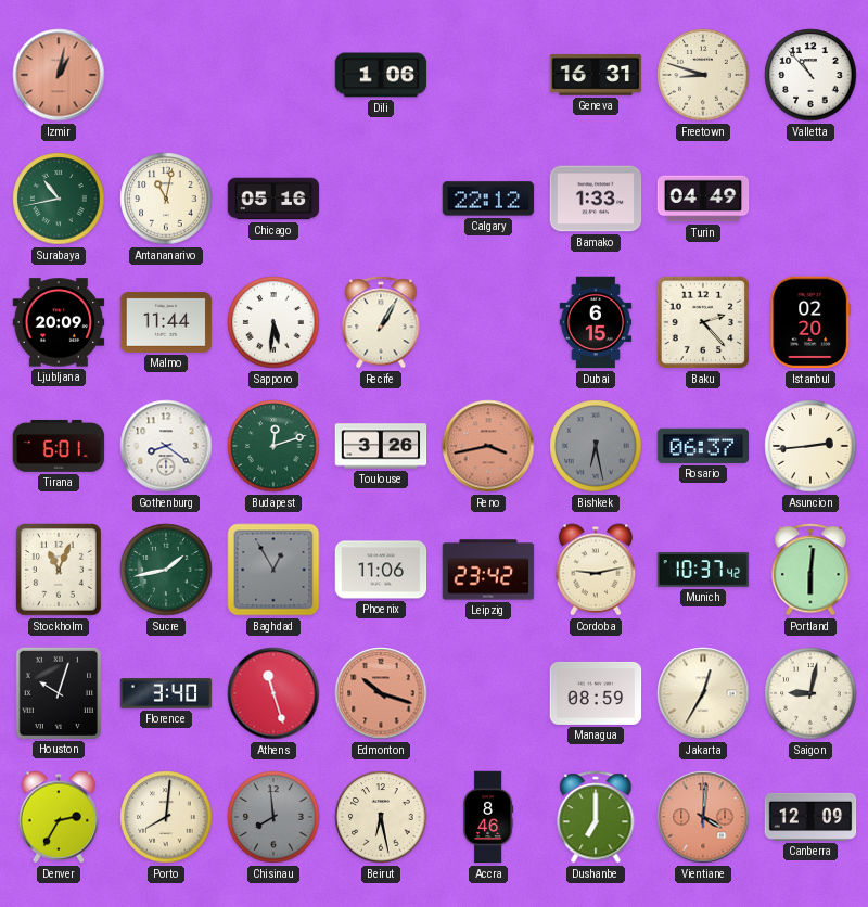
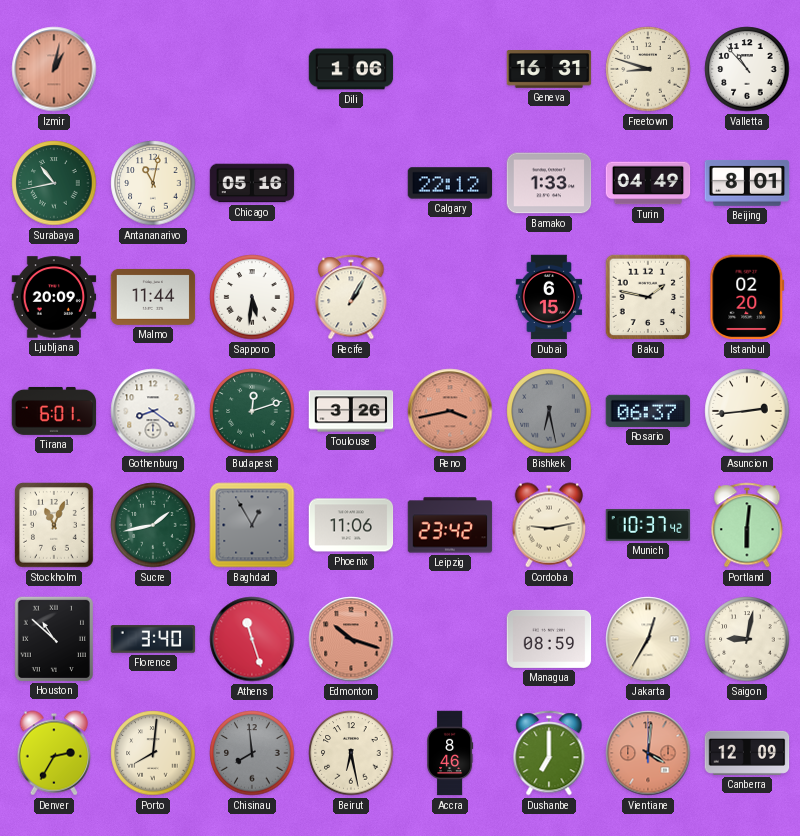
Beijing: none -> 8:01 (747, 183)
Baku: 2:23 -> 1:47 (648, 297)
Houston: 10:03 -> 10:52 (53, 638)
